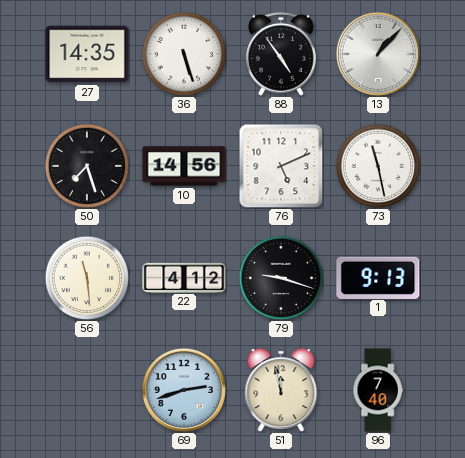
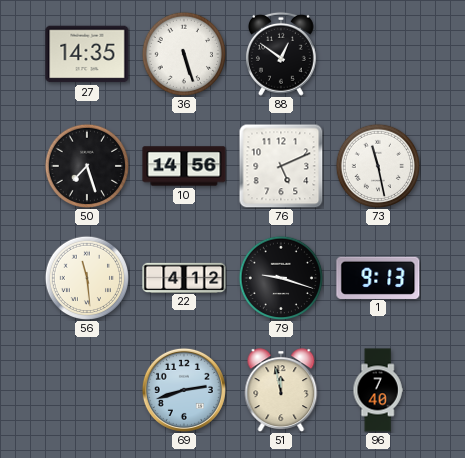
88: 4:54 -> 12:51 (281, 54)
13: 1:07 -> none (378, 54)
